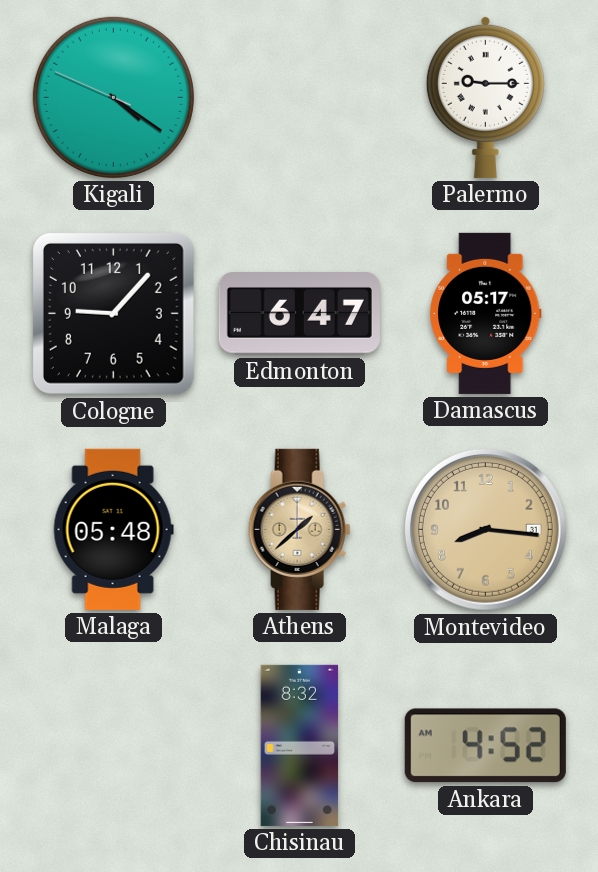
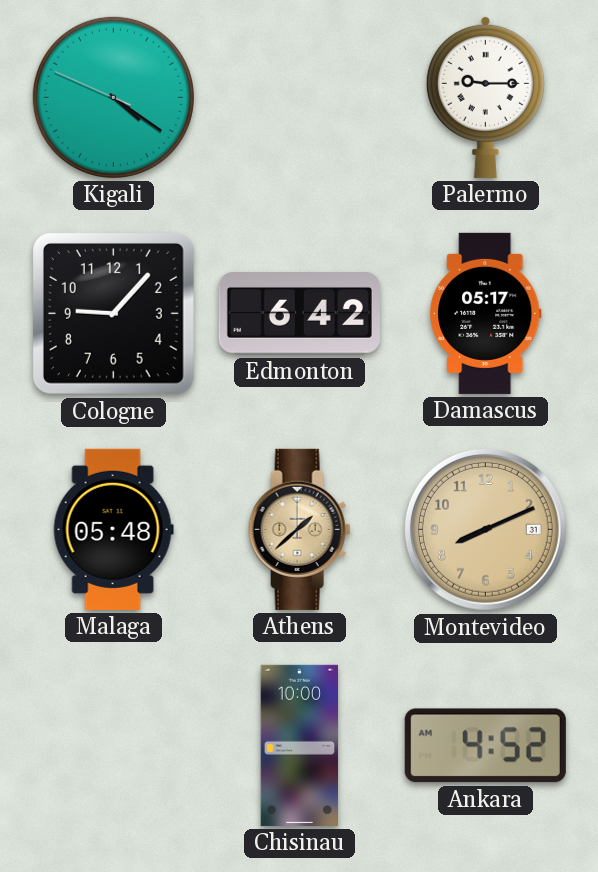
Edmonton: 6:47 -> 6:42 (299, 314)
Montevideo: 8:16 -> 8:11 (485, 529)
Chisinau: 8:32 -> 10:00 (300, 745)
